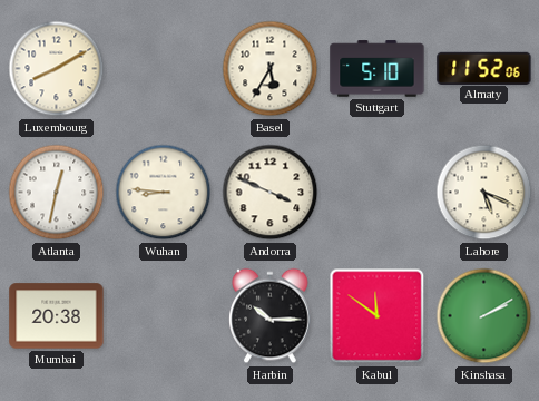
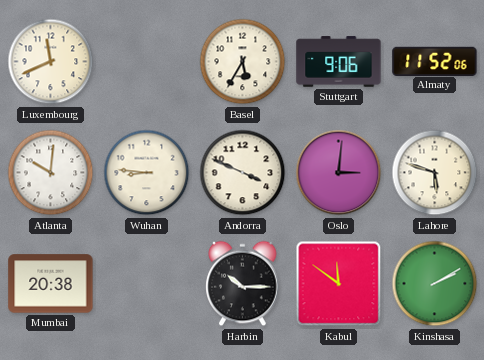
Luxembourg: 8:10 -> 11:41 (51, 62)
Stuttgart: 5:10 -> 9:06 (339, 62)
Atlanta: 12:32 -> 10:01 (51, 173)
Oslo: none -> 3:01 (339, 173)
Lahore: 5:19 -> 5:48 (435, 173)
